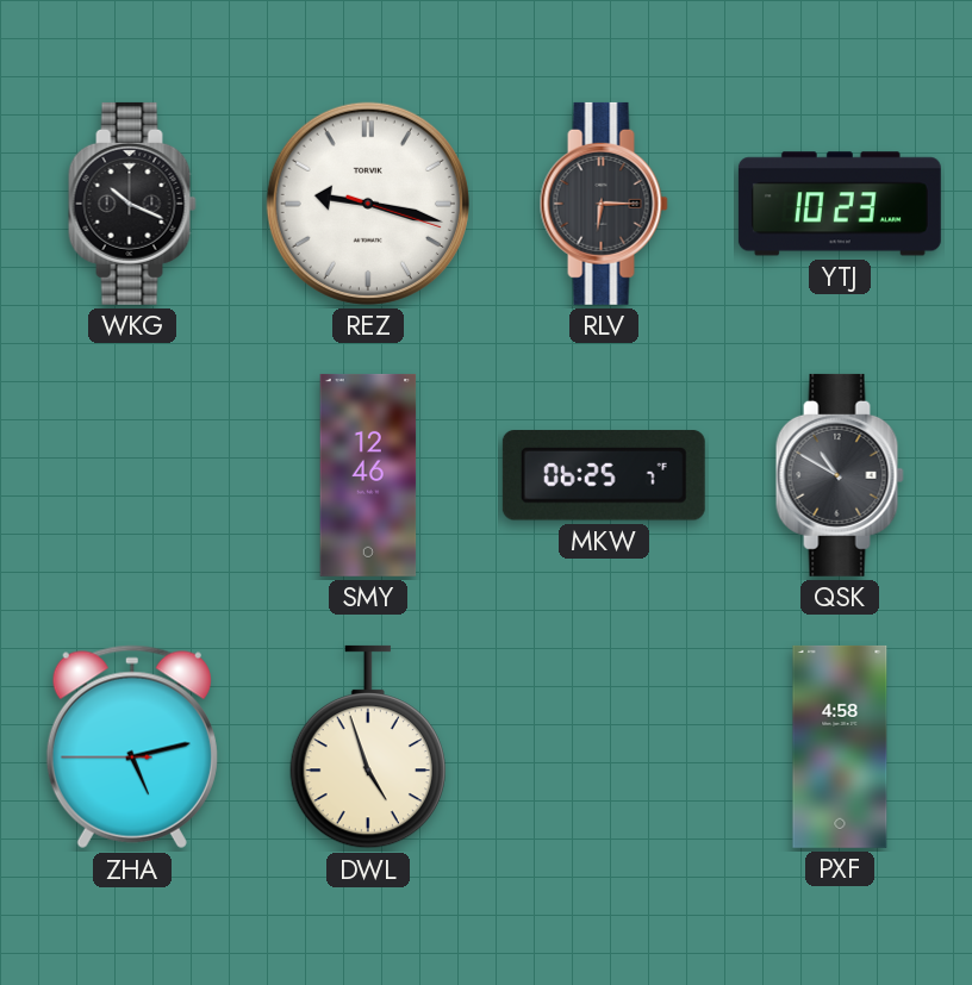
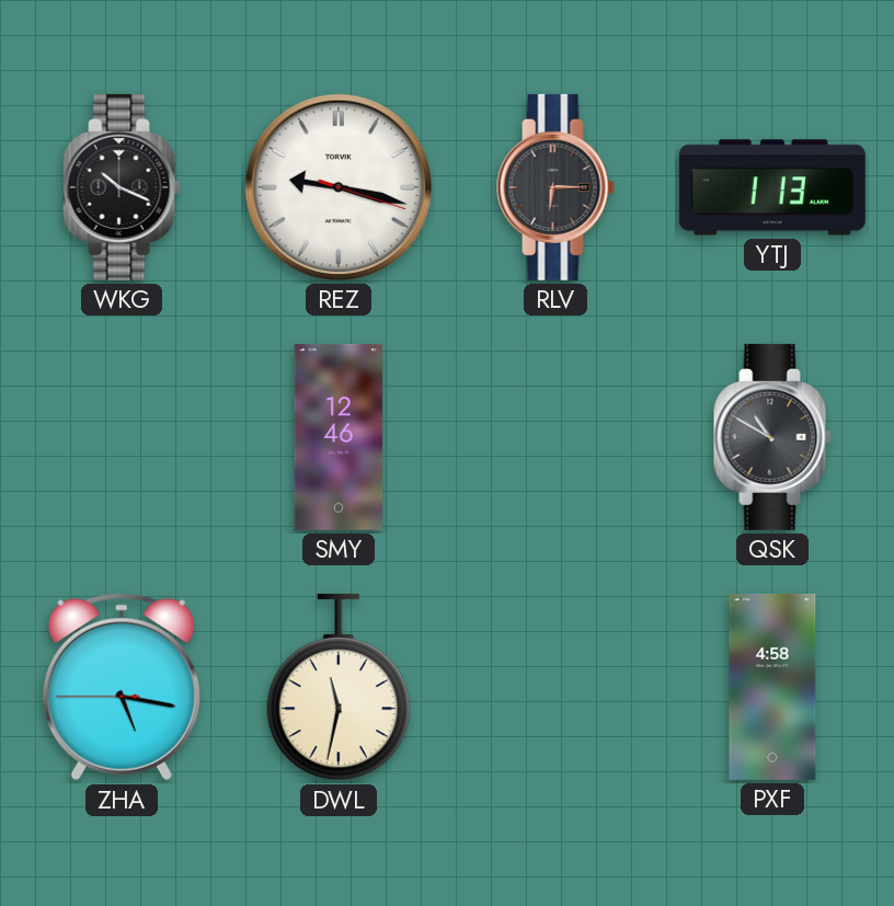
YTJ: 10:23 -> 1:13 (772, 187)
MKW: 06:25 -> none (604, 476)
ZHA: 5:12 -> 5:16 (122, 687)
DWL: 4:57 -> 11:32 (339, 687)
